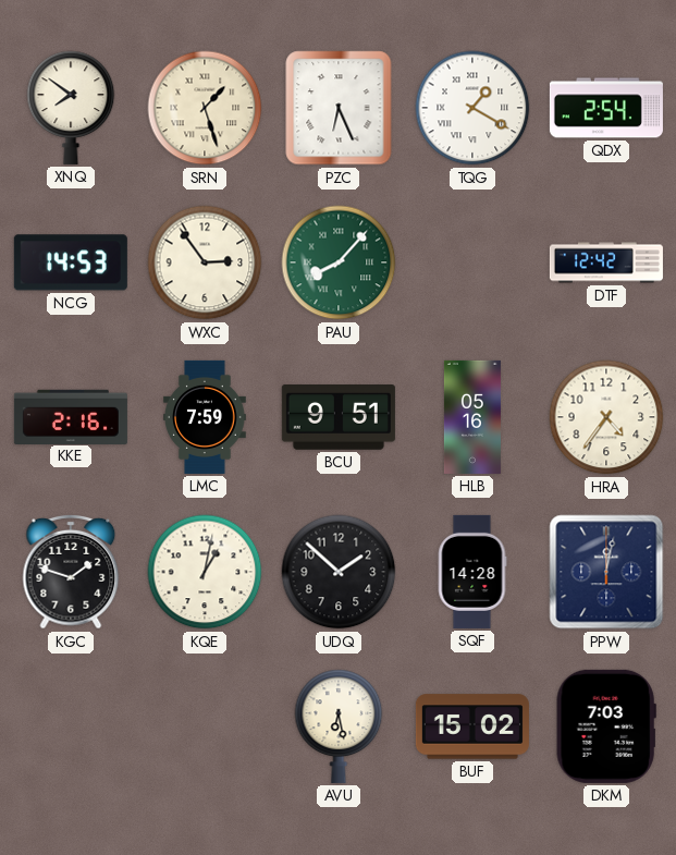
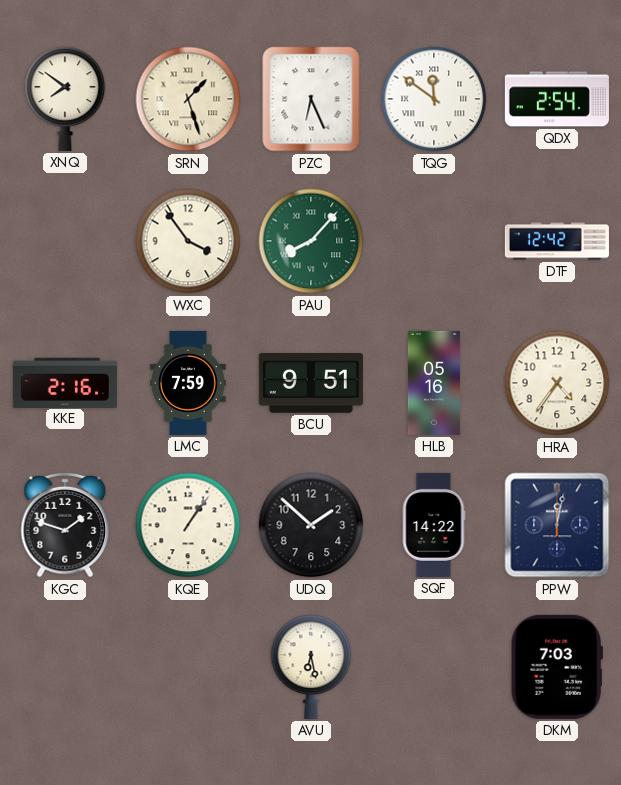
TQG: 1:20 -> 11:51 (434, 99)
NCG: 14:53 -> none (71, 262)
WXC: 2:54 -> 3:54 (188, 241)
KQE: 1:02 -> 1:06 (188, 525)
SQF: 14:28 -> 14:22 (434, 525)
BUF: 15:02 -> none (472, 726)
